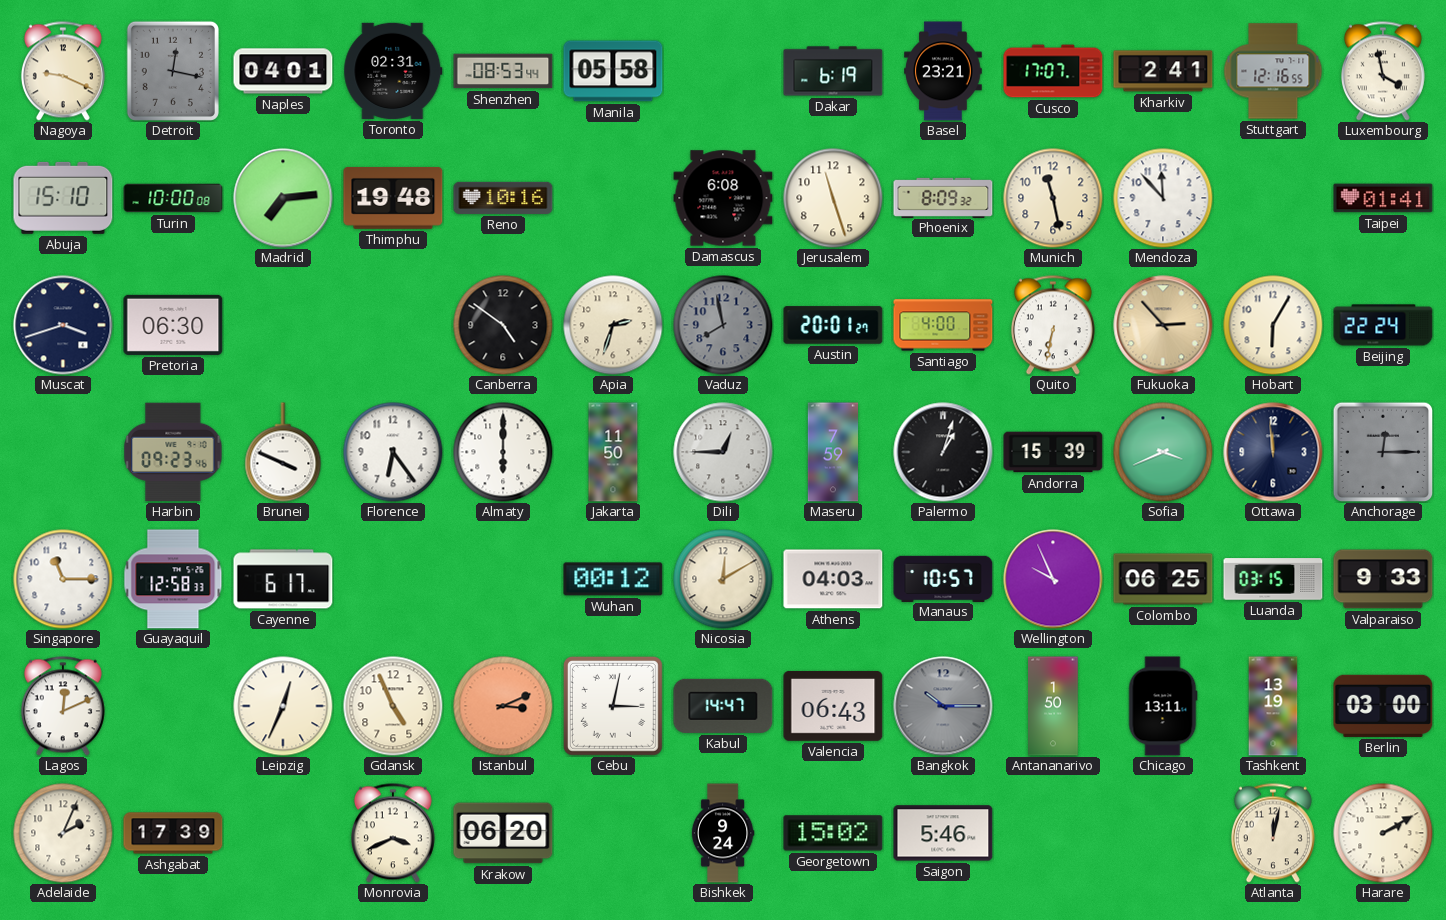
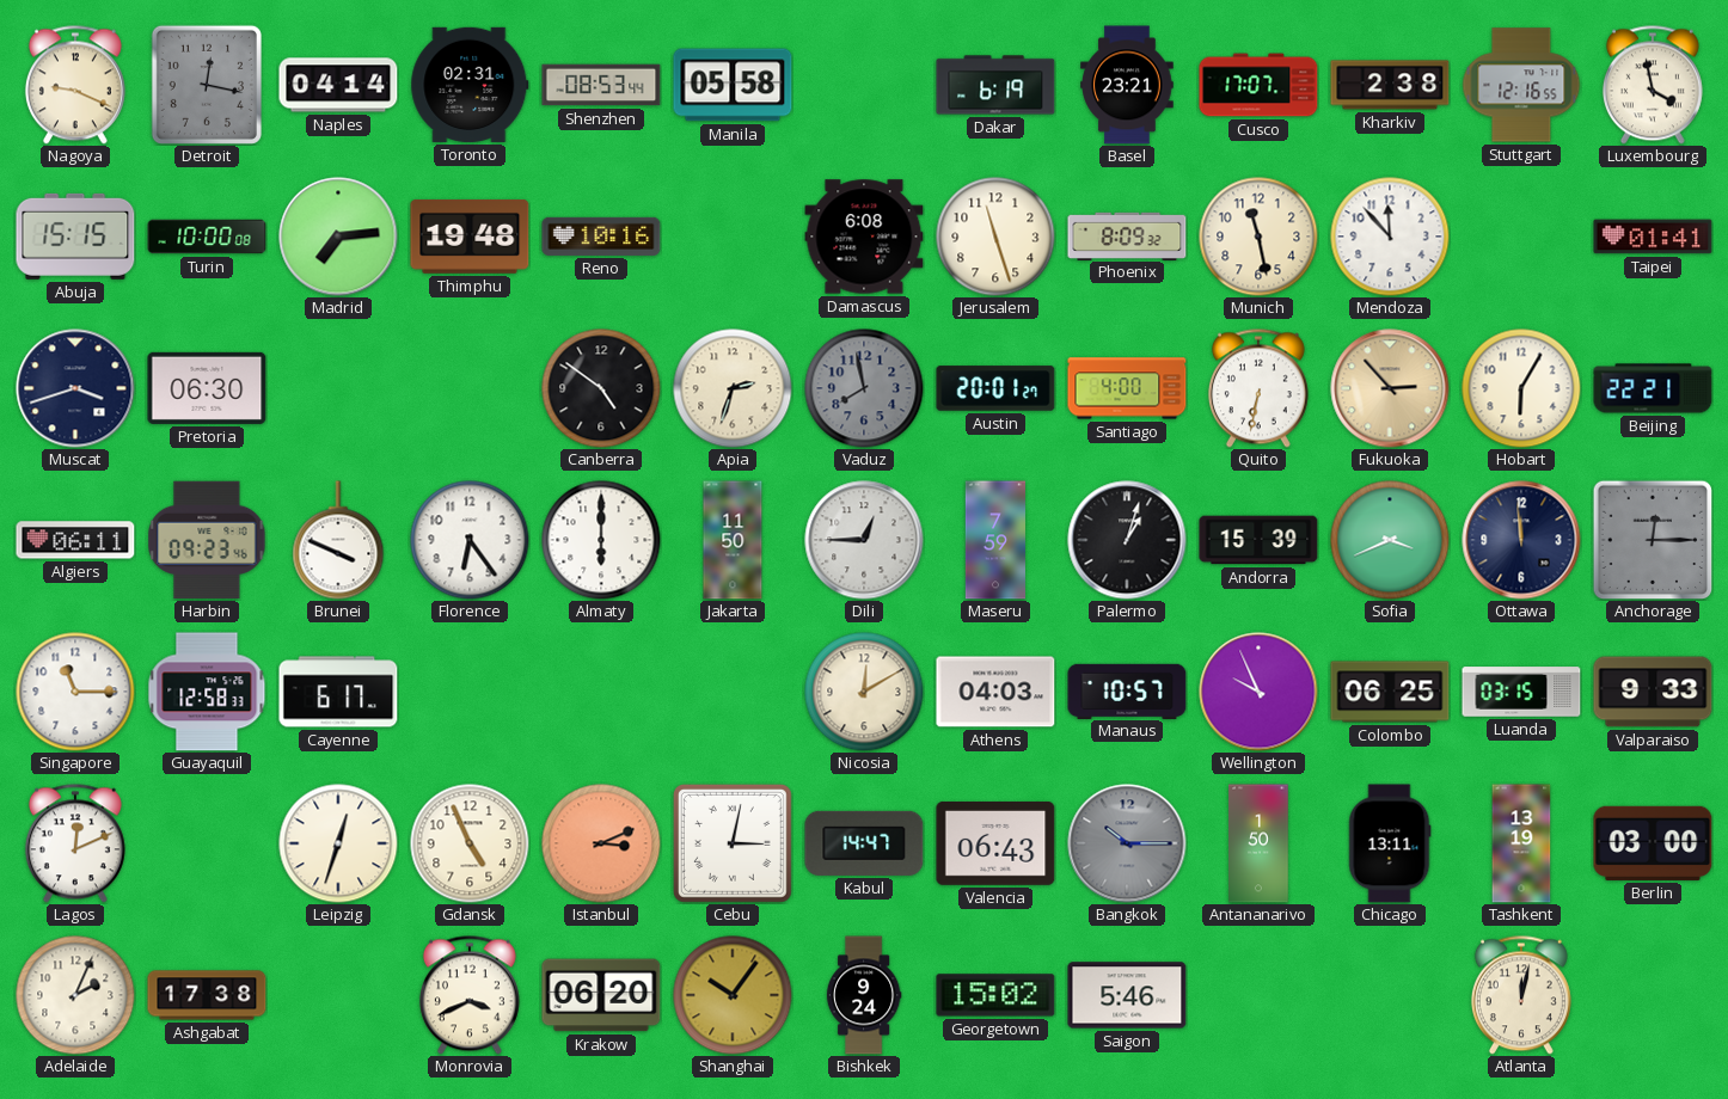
Naples: 04:01 -> 04:14 (338, 85)
Kharkiv: 2:41 -> 2:38 (1390, 85)
Abuja: 15:10 -> 15:15 (75, 237)
Beijing: 22:24 -> 22:21 (1653, 388)
Algiers: none -> 06:11 (75, 540)
Wuhan: 00:12 -> none (613, 579)
Leipzig: 12:34 -> 12:33 (338, 843)
Ashgabat: 17:39 -> 17:38 (207, 995)
Shanghai: none -> 10:06 (733, 995)
Harare: 2:10 -> none (1383, 833)
